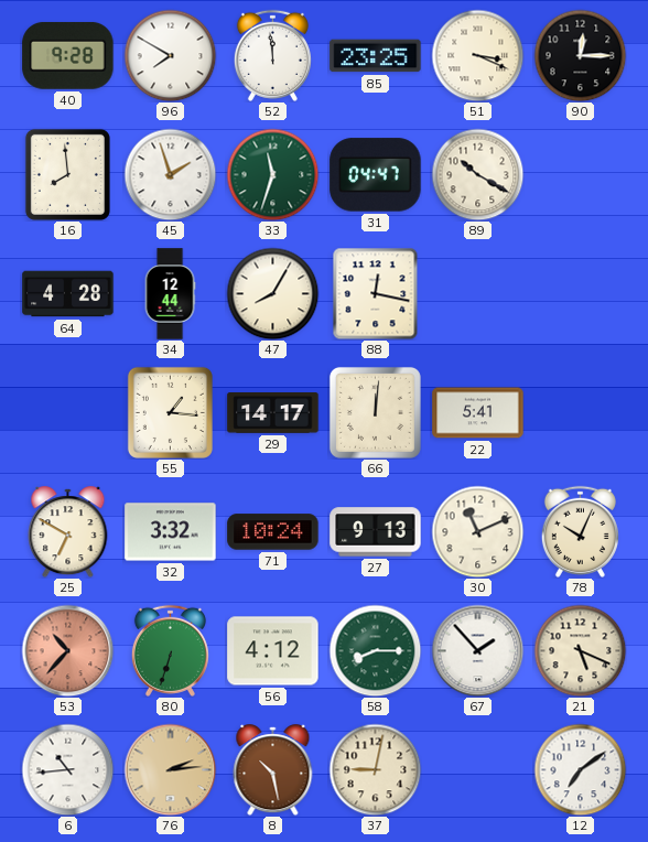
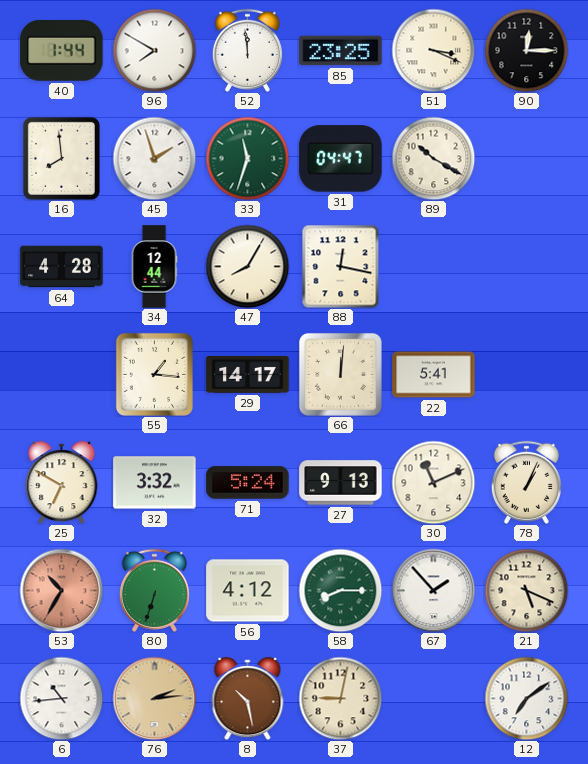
40: 9:28 -> 1:44 (62, 50)
71: 10:24 -> 5:24 (248, 483)
78: 10:04 -> 1:04 (526, 482)
53: 10:37 -> 10:35 (61, 590)
